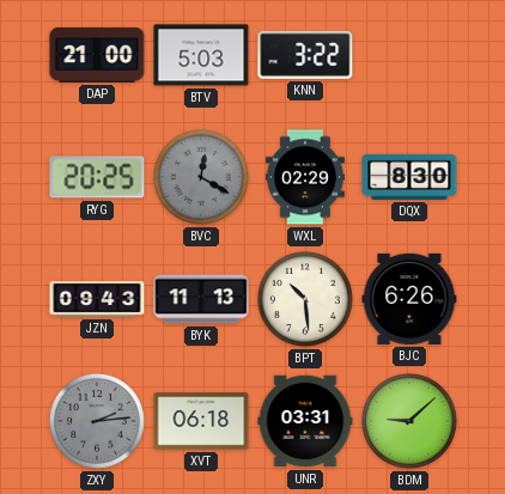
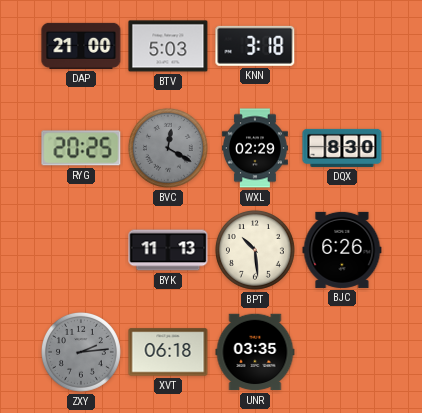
KNN: 3:22 -> 3:18 (255, 46)
JZN: 09:43 -> none (97, 299)
UNR: 03:31 -> 03:35 (255, 352)
BDM: 9:08 -> none (409, 421)
